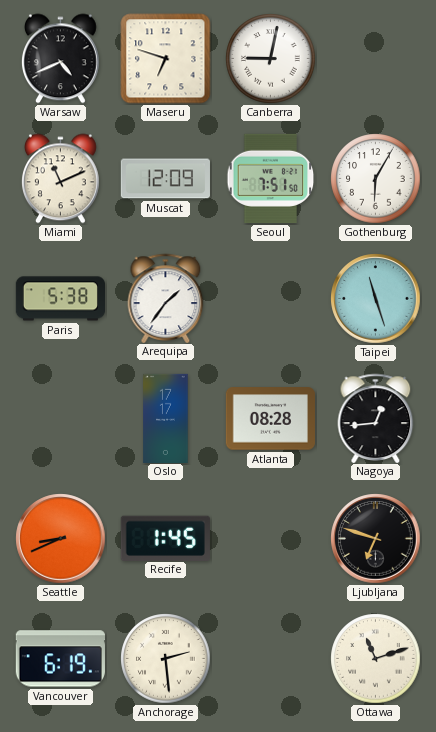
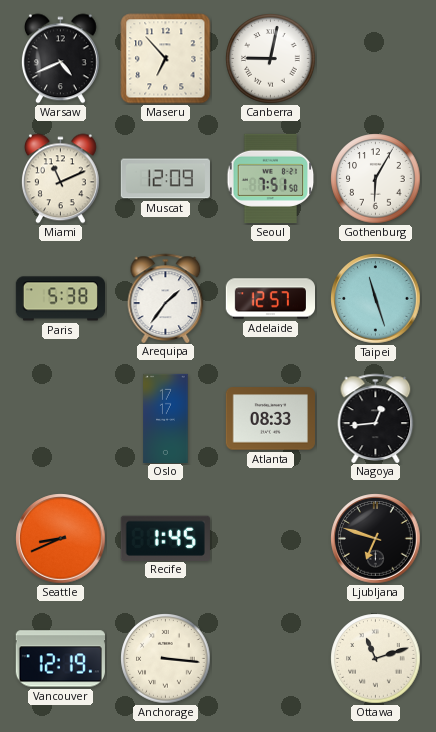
Maseru: 6:48 -> 6:53 (166, 59)
Adelaide: none -> 12:57 (270, 299)
Atlanta: 08:28 -> 08:33 (270, 419)
Vancouver: 6:19 -> 12:19 (60, 659)
Anchorage: 2:29 -> 3:16 (166, 659)
